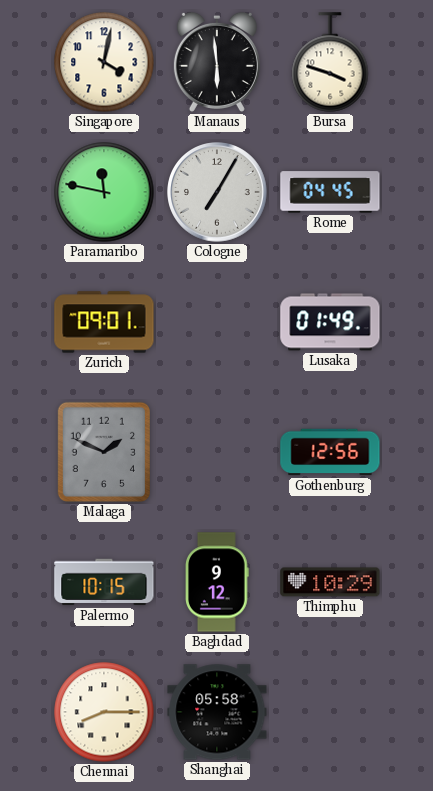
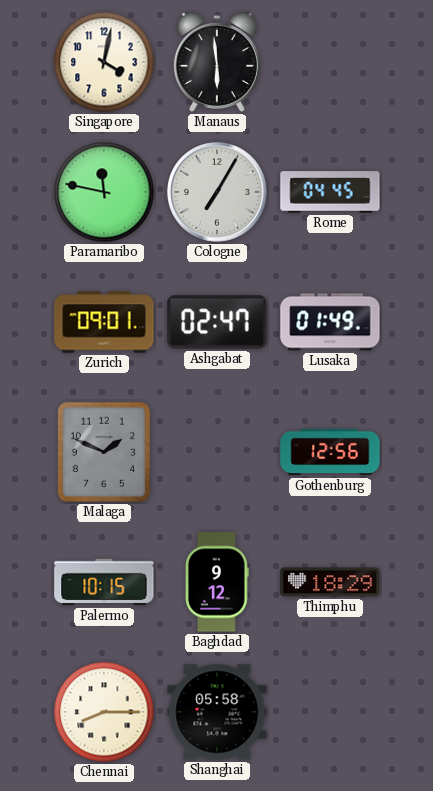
Bursa: 3:48 -> none (330, 62)
Ashgabat: none -> 02:47 (217, 322)
Thimphu: 10:29 -> 18:29 (330, 582)
